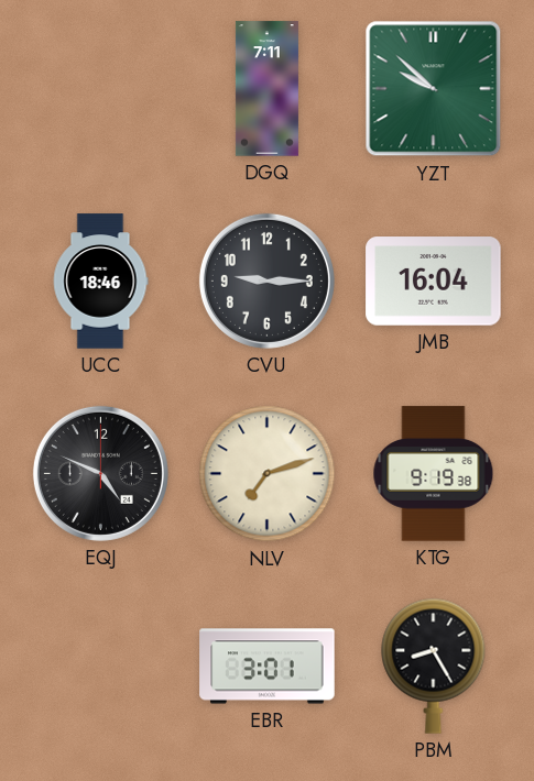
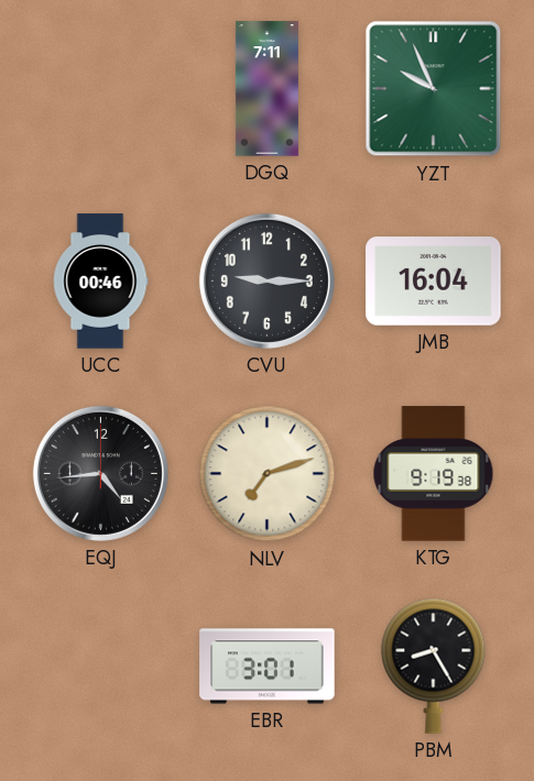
YZT: 9:52 -> 9:56 (434, 89)
UCC: 18:46 -> 00:46 (100, 282)
EQJ: 4:49 -> 4:44 (100, 473)
